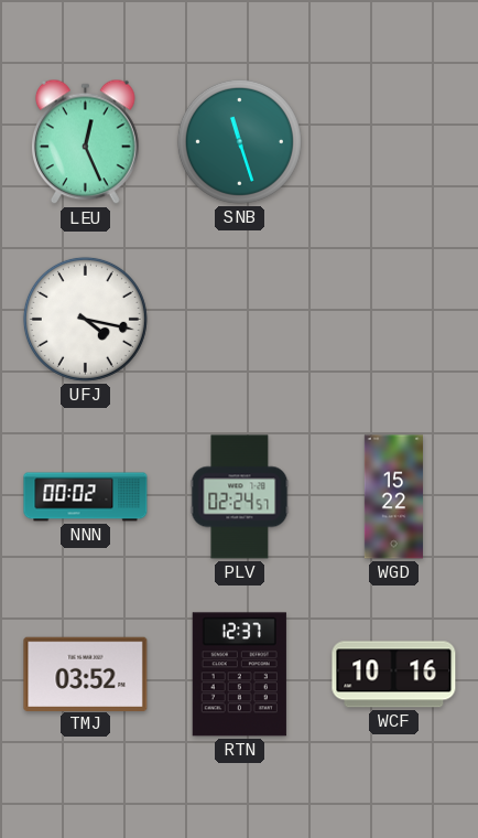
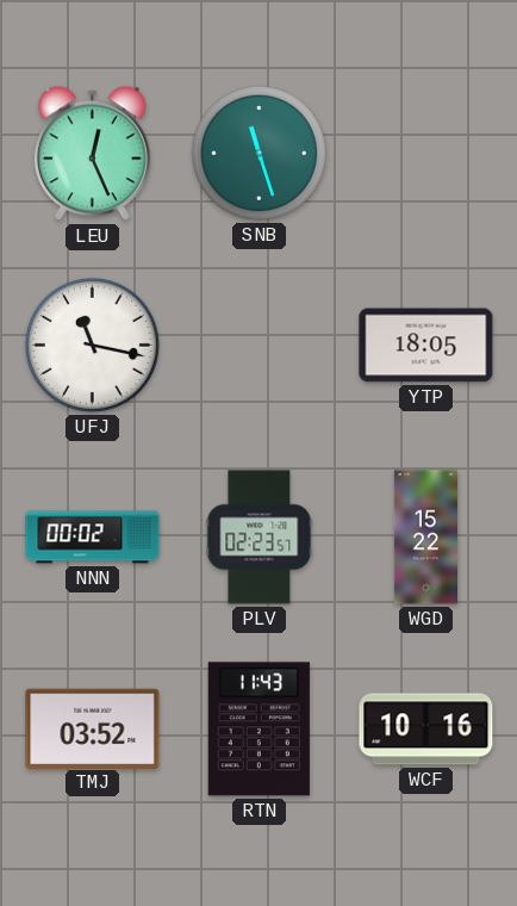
UFJ: 4:17 -> 11:17 (92, 345)
YTP: none -> 18:05 (426, 346)
PLV: 02:24 -> 02:23 (260, 538)
RTN: 12:37 -> 11:43 (258, 730)
